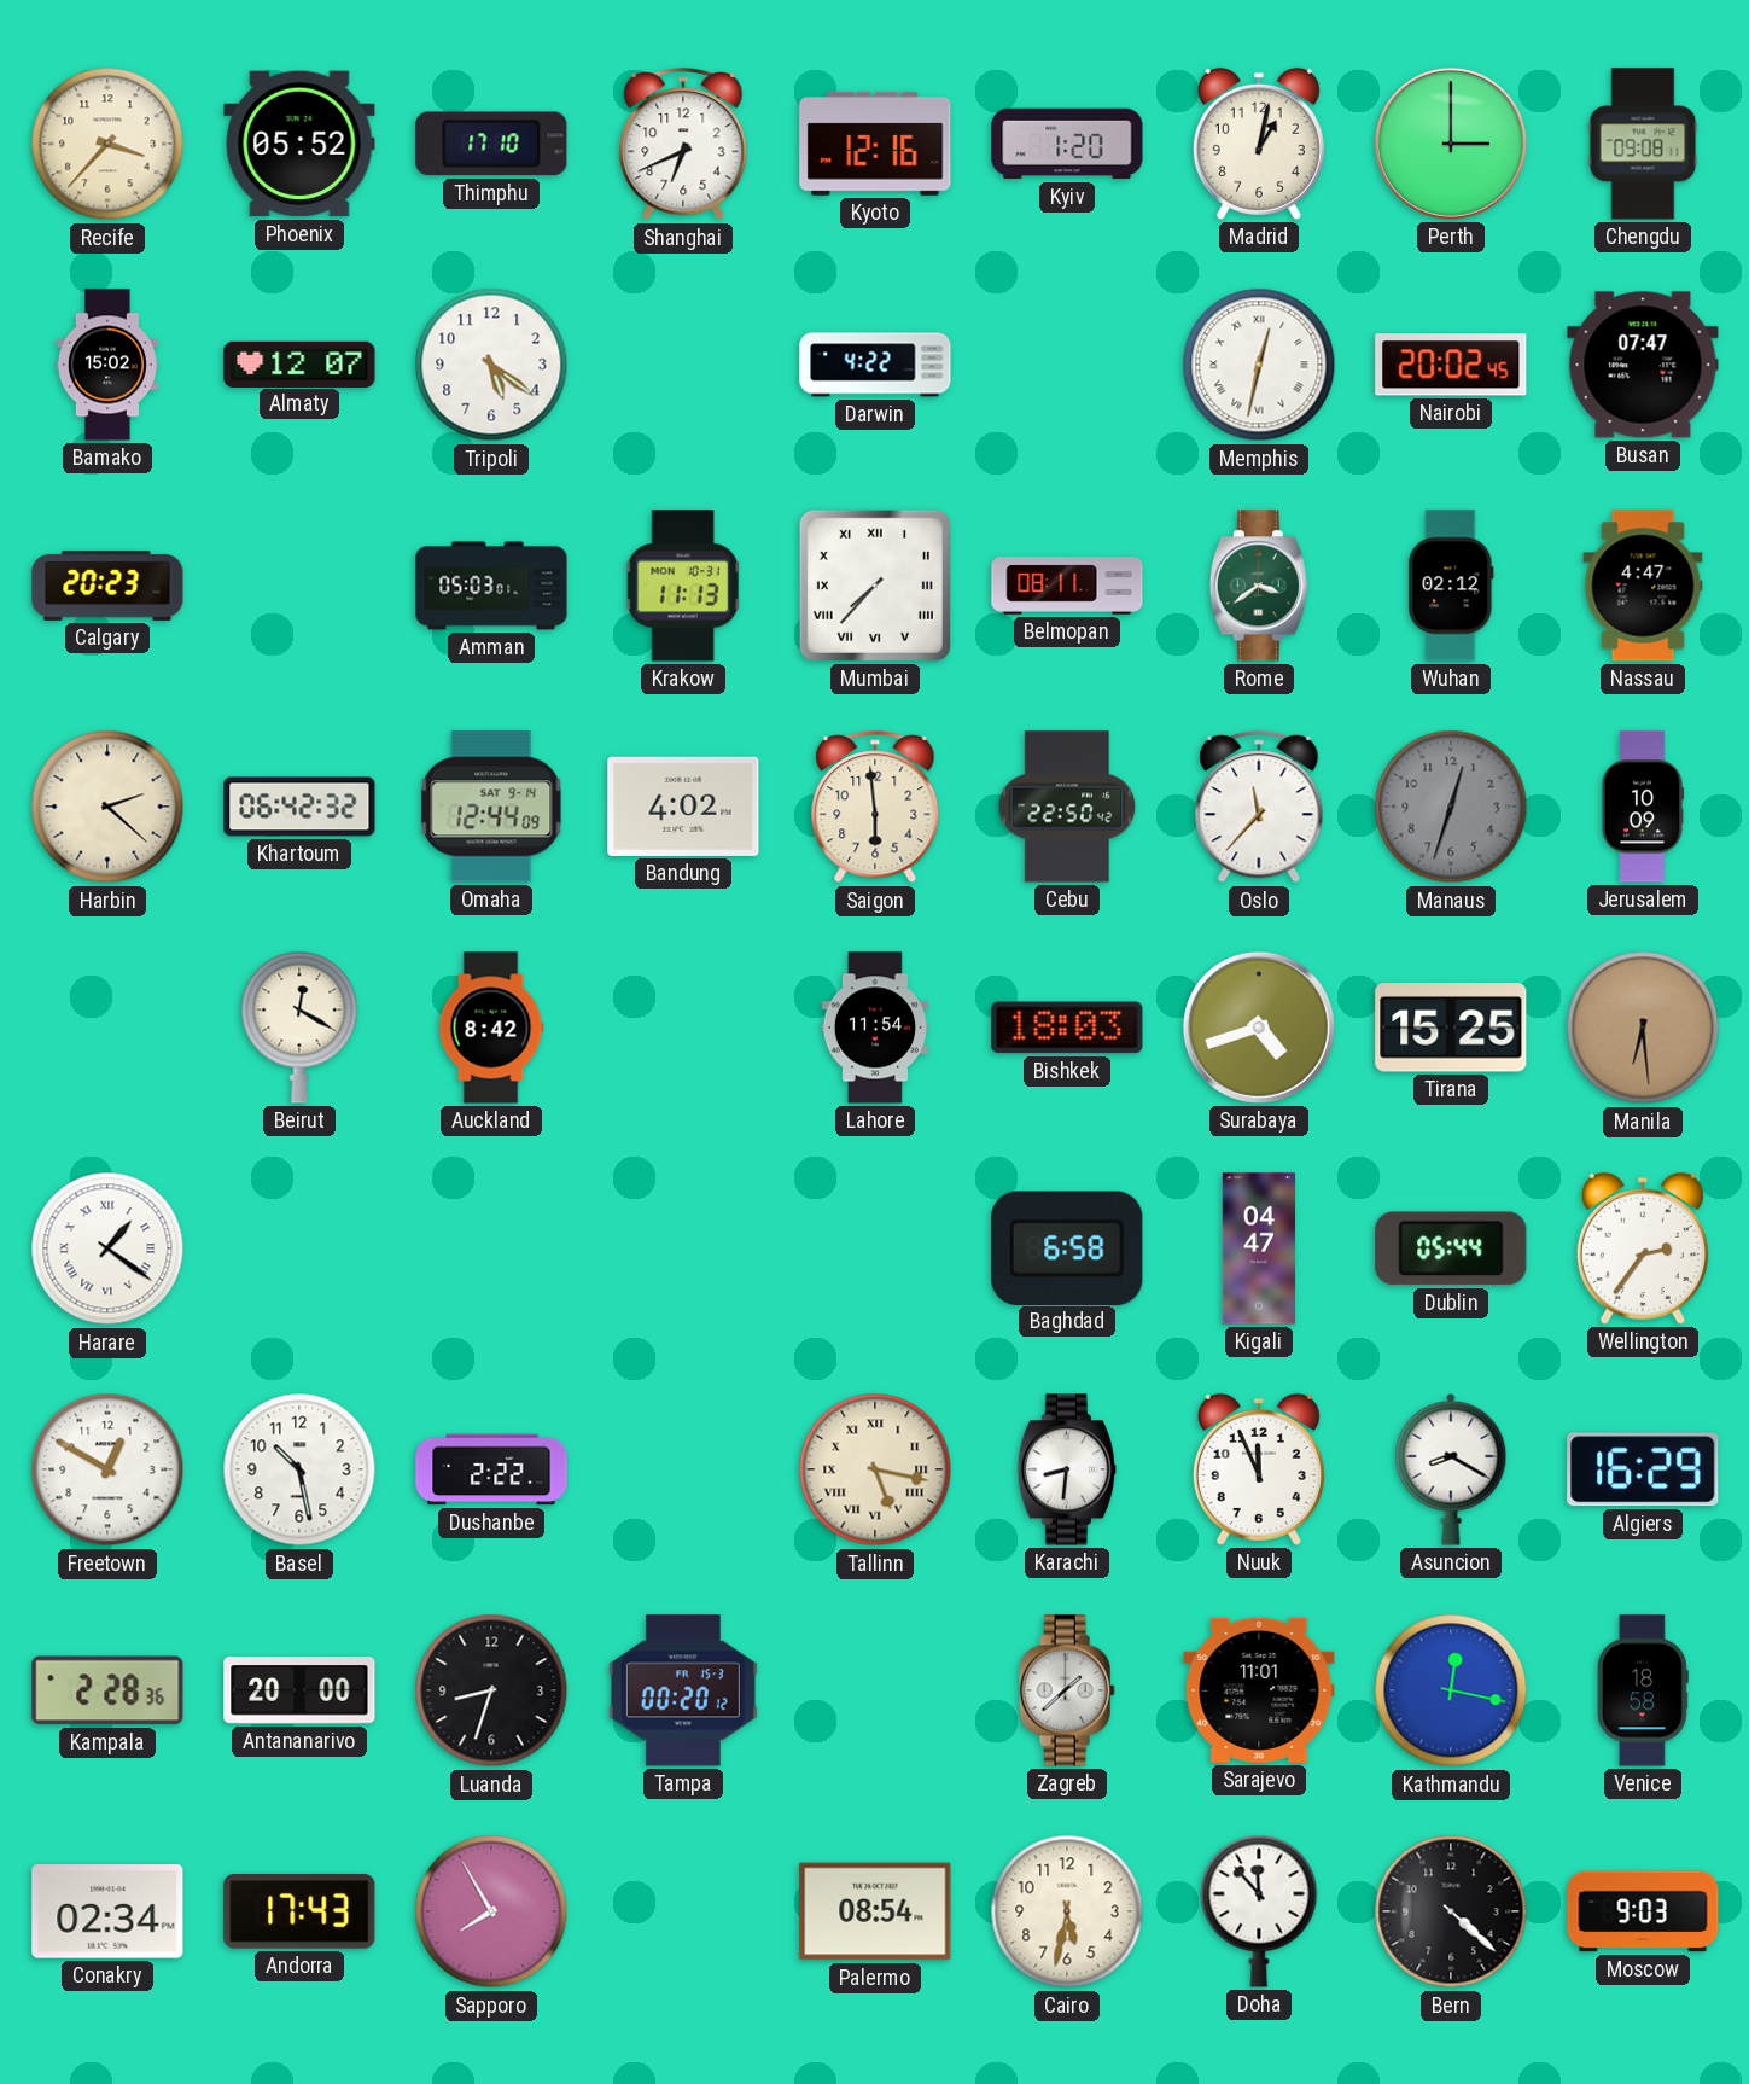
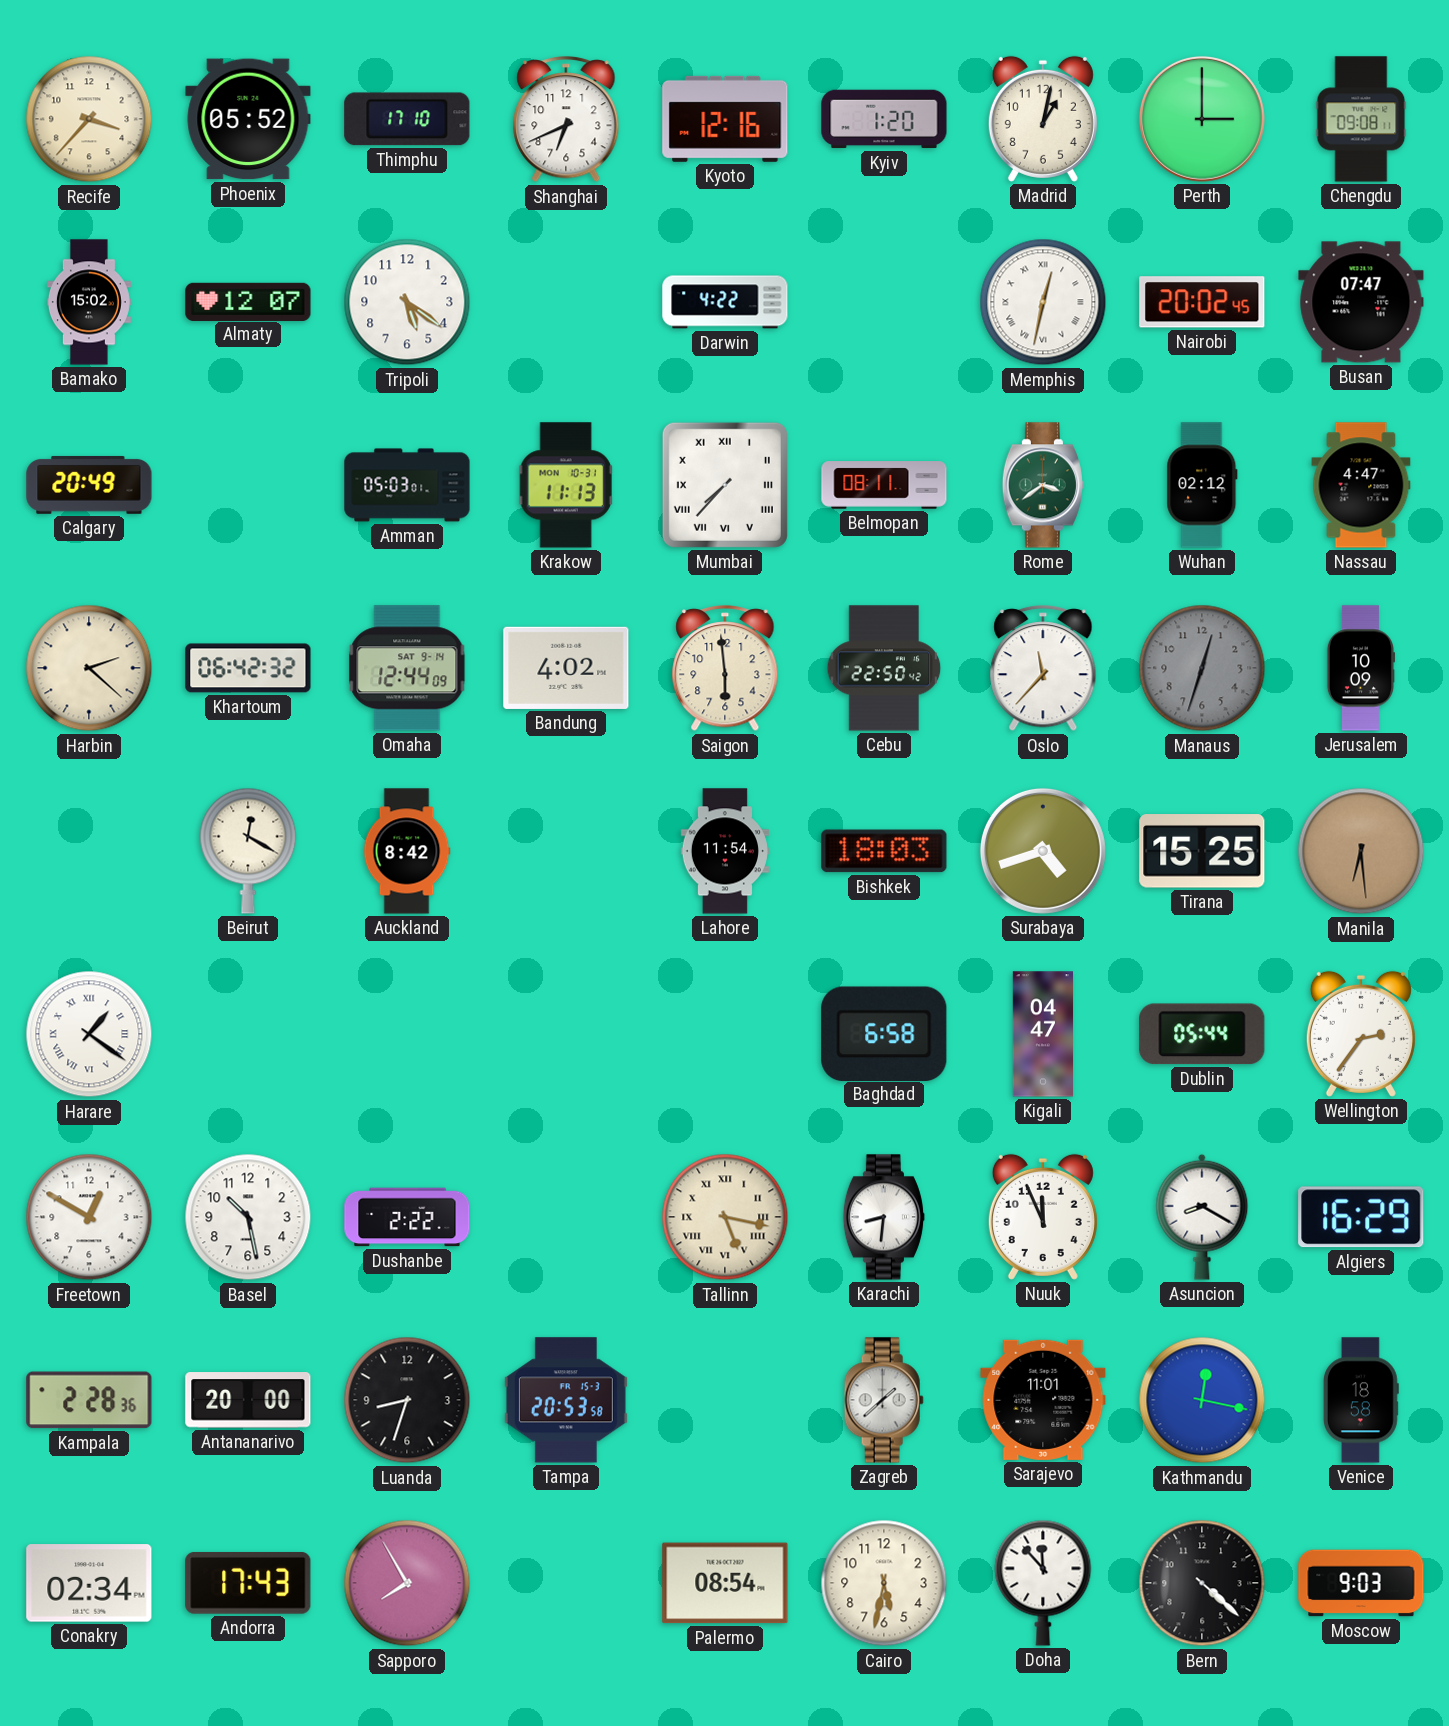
Calgary: 20:23 -> 20:49 (89, 485)
Tampa: 00:20 -> 20:53 (566, 1400)
